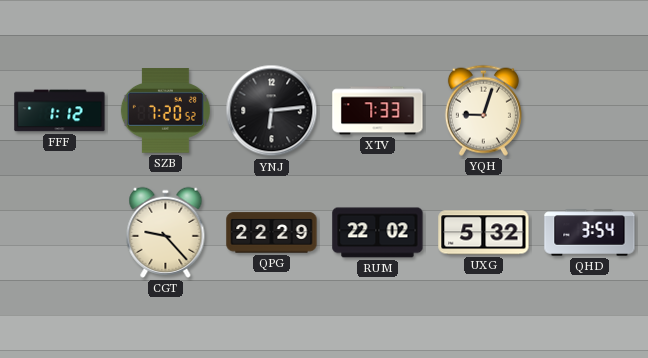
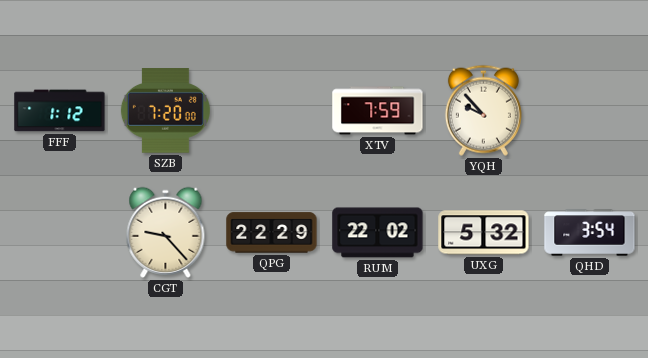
SZB: 7:20:52 -> 7:20:00 (165, 111)
YNJ: 6:14 -> none (272, 111)
XTV: 7:33 -> 7:59 (378, 111)
YQH: 9:03 -> 9:53 (483, 110)
